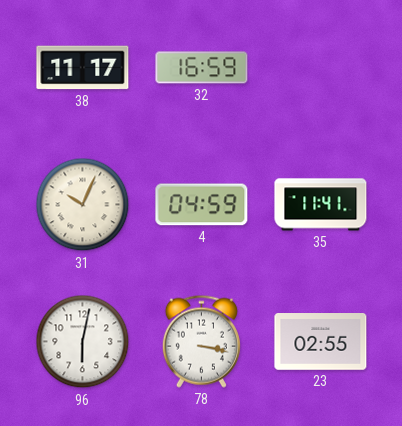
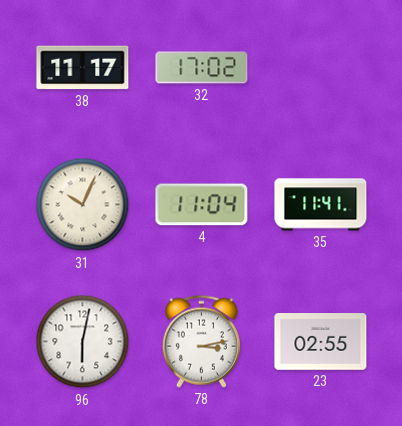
32: 16:59 -> 17:02 (202, 68)
4: 04:59 -> 11:04 (202, 205)
78: 3:17 -> 3:13 (201, 341)
